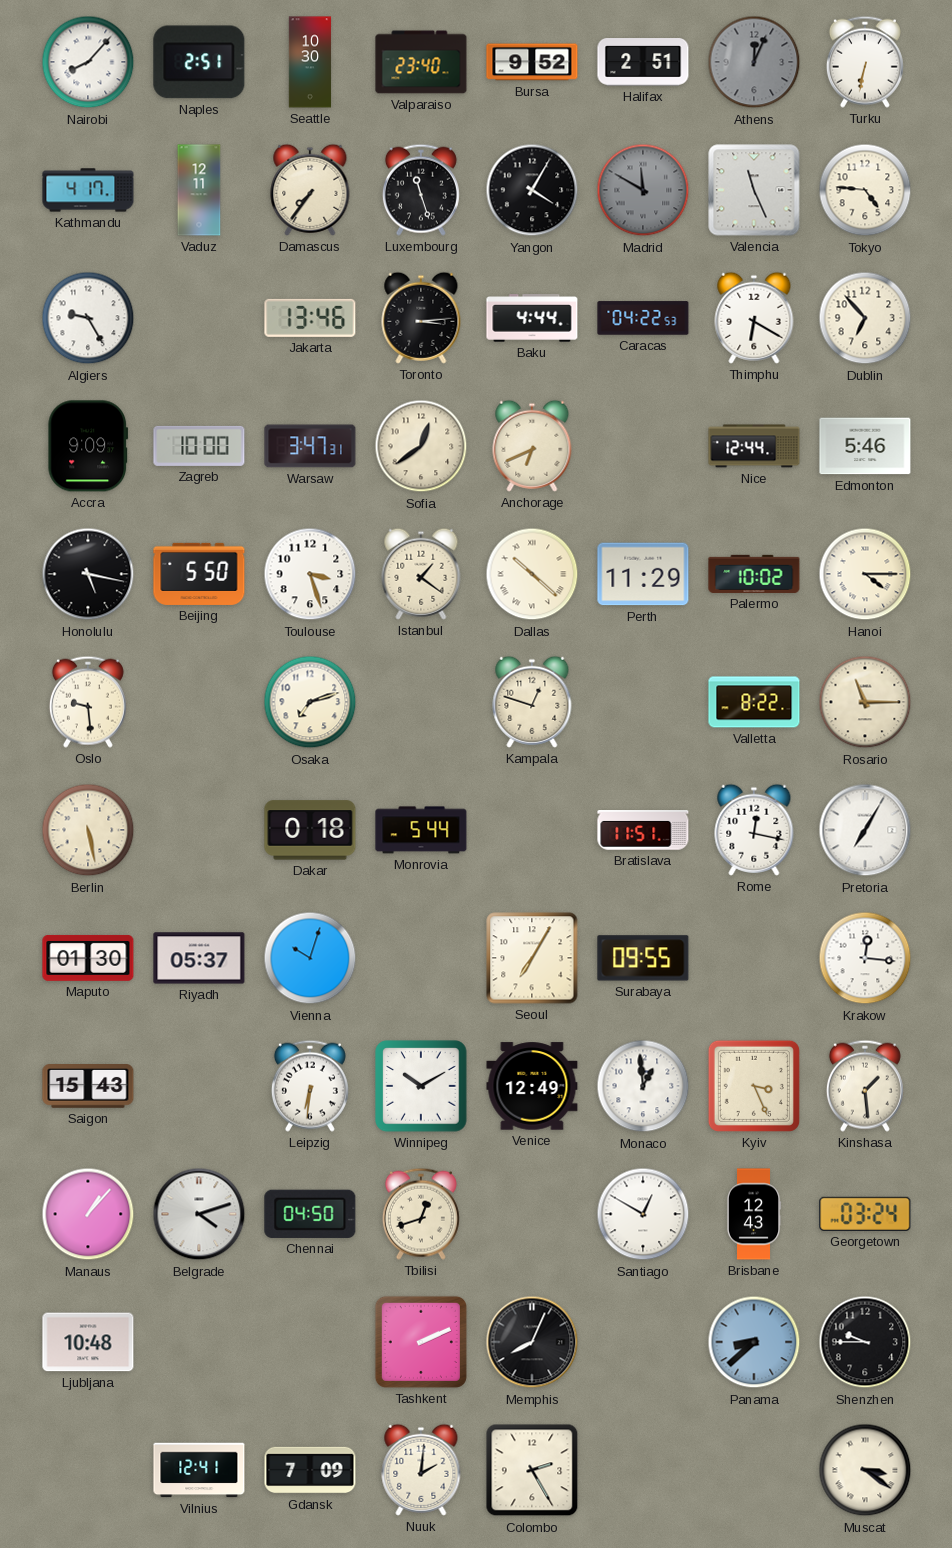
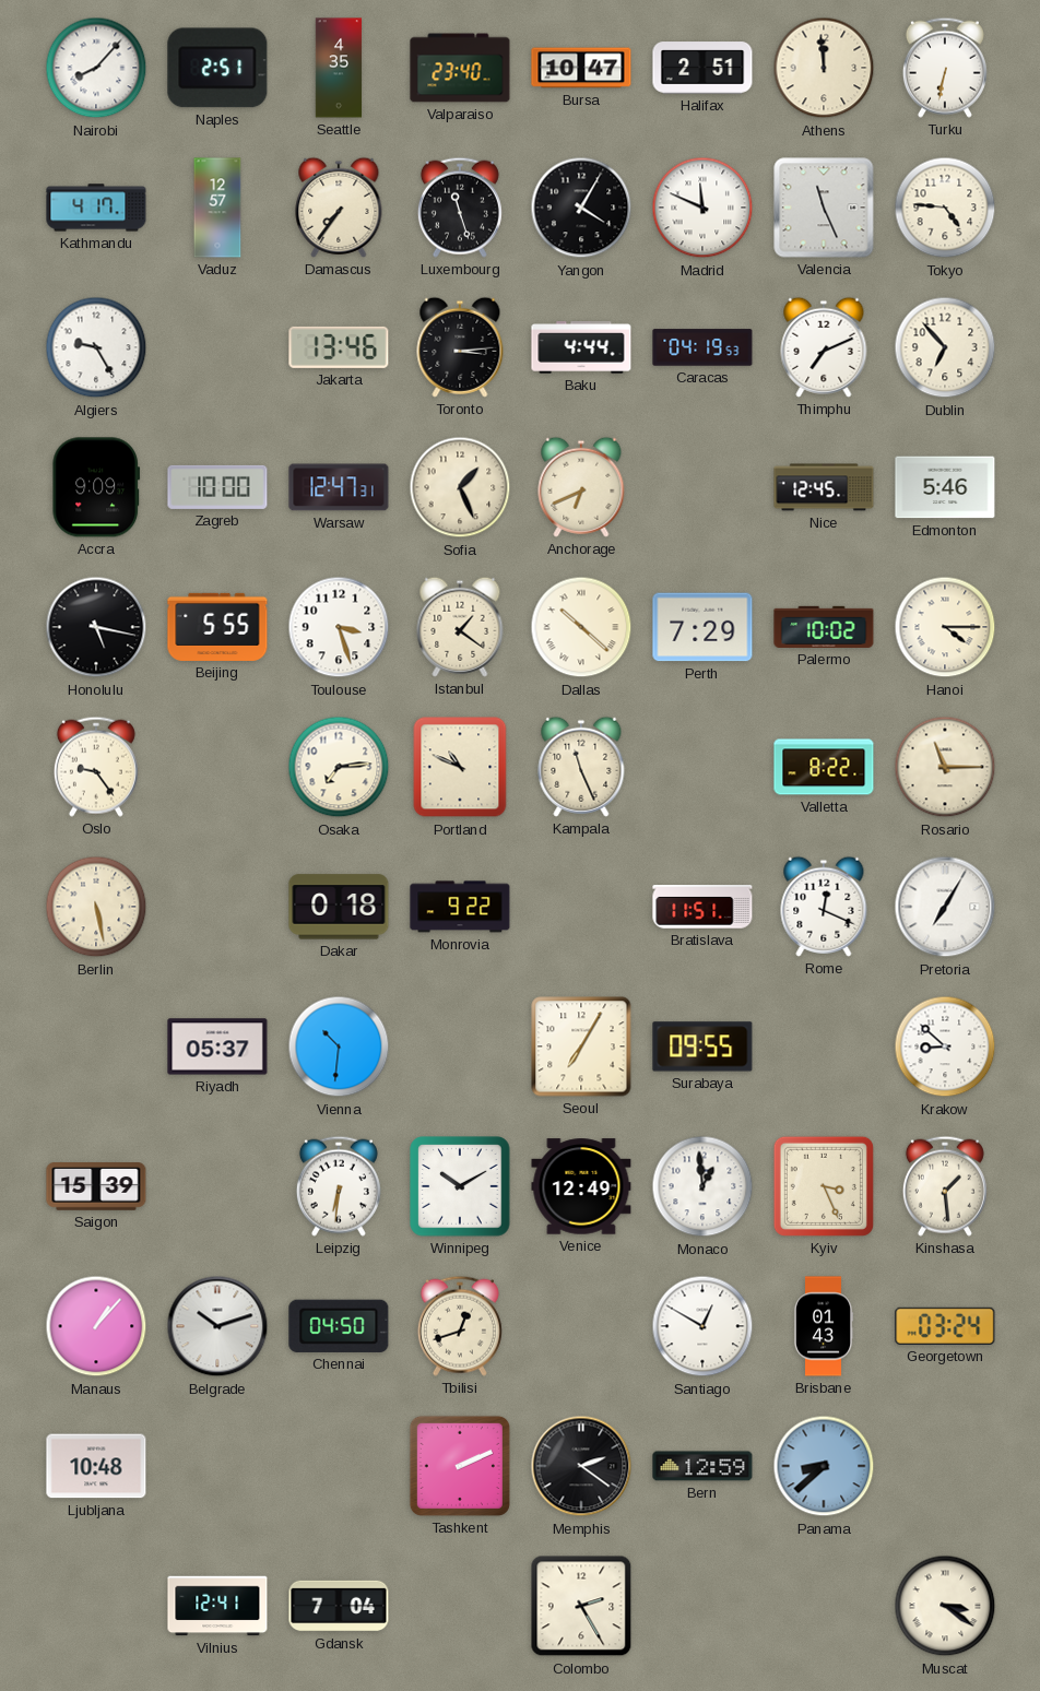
Seattle: 10:30 -> 4:35 (339, 68)
Bursa: 9:52 -> 10:47 (581, 68)
Athens: 12:04 -> 11:59 (824, 68)
Athens dial: grey -> cream (824, 68)
Vaduz: 12:11 -> 12:57 (217, 208)
Madrid: 11:50 -> 11:49 (702, 208)
Madrid dial: grey -> white (702, 208)
Caracas: 04:22 -> 04:19 (702, 347)
Thimphu: 6:20 -> 7:11 (824, 347)
Warsaw: 3:47 -> 12:47 (339, 487)
Sofia: 12:39 -> 1:26 (460, 487)
Nice: 12:44 -> 12:45 (824, 487)
Beijing: 5:50 -> 5:55 (217, 627)
Perth: 11:29 -> 7:29 (702, 627)
Oslo: 9:29 -> 9:24 (96, 767)
Osaka: 7:12 -> 7:14 (339, 767)
Portland: none -> 10:49 (460, 767)
Kampala: 12:48 -> 11:26 (581, 767)
Monrovia: 5:44 -> 9:22 (460, 907)
Rome: 12:17 -> 12:19 (824, 907)
Maputo: 01:30 -> none (88, 958)
Vienna: 10:03 -> 10:31 (339, 1046)
Krakow: 12:16 -> 8:52 (945, 1046)
Saigon: 15:43 -> 15:39 (96, 1186)
Belgrade: 4:12 -> 10:12 (217, 1326)
Brisbane: 12:43 -> 01:43 (824, 1326)
Memphis: 8:04 -> 2:21 (581, 1466)
Bern: none -> 12:59 (702, 1466)
Shenzhen: 9:45 -> none (865, 1342)
Gdansk: 7:09 -> 7:04 (339, 1606)
Nuuk: 2:01 -> none (421, 1470)
